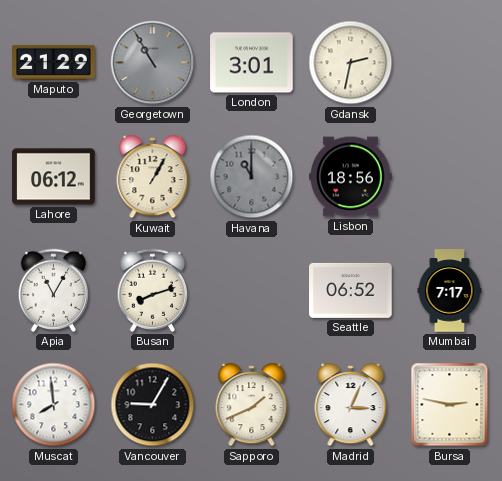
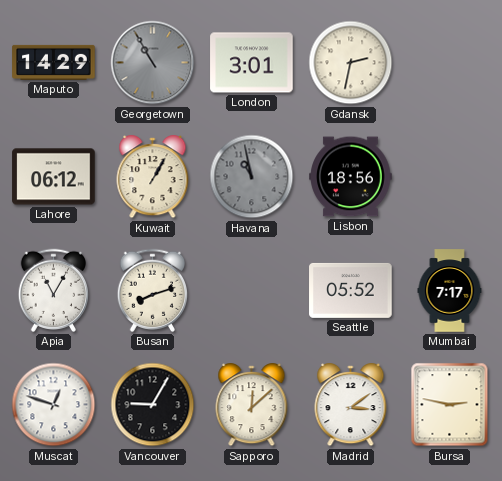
Maputo: 21:29 -> 14:29 (54, 62)
Havana: 11:00 -> 10:58 (252, 177)
Seattle: 06:52 -> 05:52 (351, 290)
Muscat: 7:59 -> 12:48 (54, 405)
Sapporo: 1:41 -> 12:08 (252, 406)
Madrid: 3:04 -> 3:09 (351, 406)
